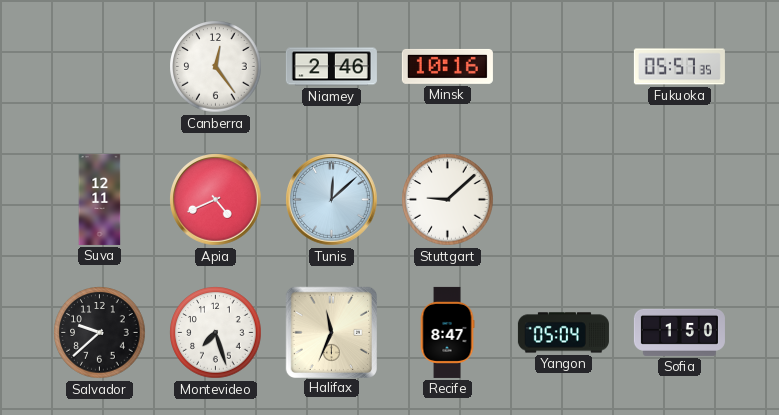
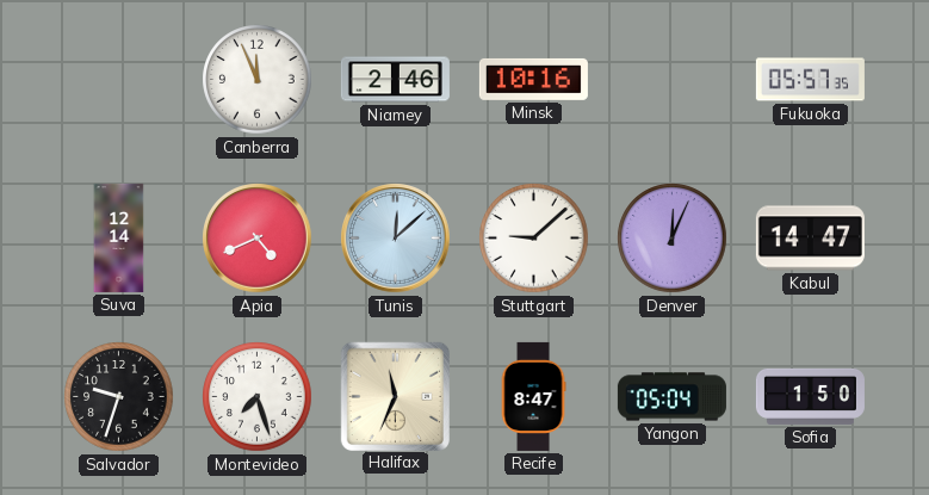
Canberra: 12:24 -> 11:56 (258, 80)
Suva: 12:11 -> 12:14 (119, 237)
Denver: none -> 12:04 (673, 239)
Kabul: none -> 14:47 (810, 239)
Salvador: 9:38 -> 9:33 (119, 397)
